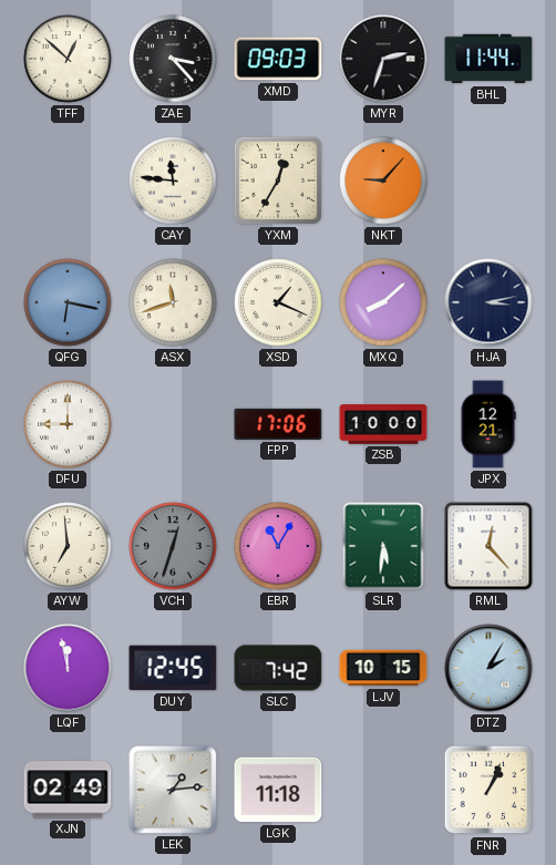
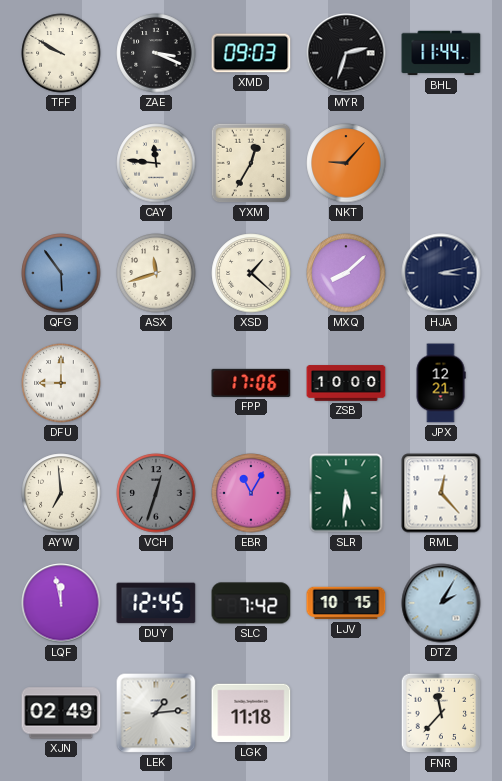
TFF: 12:52 -> 9:50 (61, 53)
ZAE: 3:23 -> 3:19 (156, 53)
QFG: 6:17 -> 5:54 (61, 273)
XSD: 1:19 -> 1:22 (251, 273)
FNR: 1:04 -> 11:37 (441, 713)
